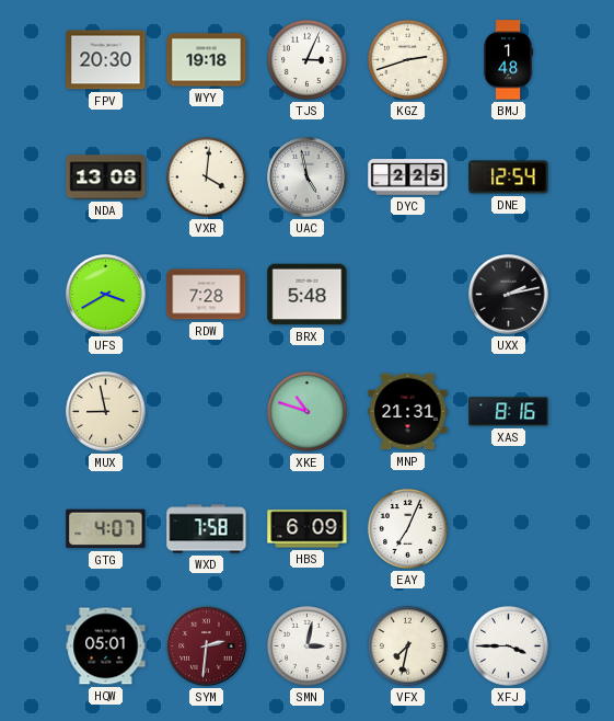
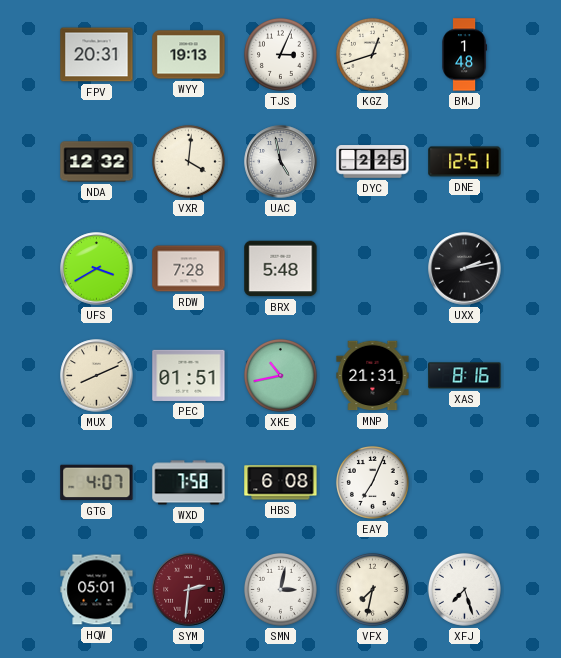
FPV: 20:30 -> 20:31 (97, 55)
WYY: 19:18 -> 19:13 (189, 55)
KGZ: 2:42 -> 12:42 (372, 54)
NDA: 13:08 -> 12:32 (97, 162)
DNE: 12:54 -> 12:51 (465, 162)
MUX: 8:58 -> 8:11 (97, 376)
PEC: none -> 01:51 (189, 375)
XKE: 10:48 -> 10:43 (280, 375)
HBS: 6:09 -> 6:08 (281, 483)
XFJ: 3:45 -> 7:27 (464, 589)
